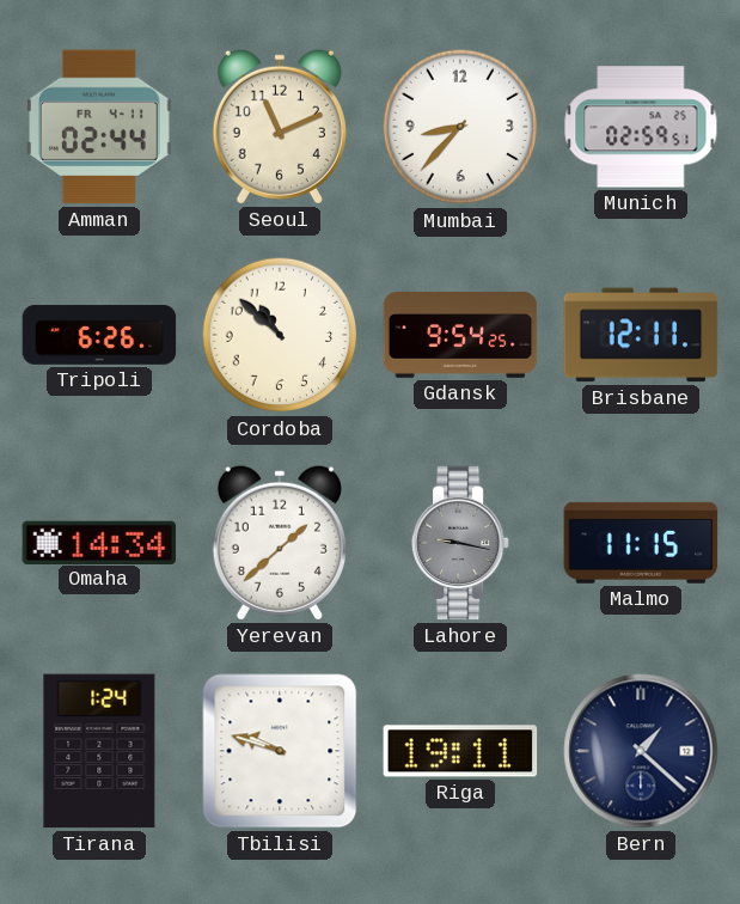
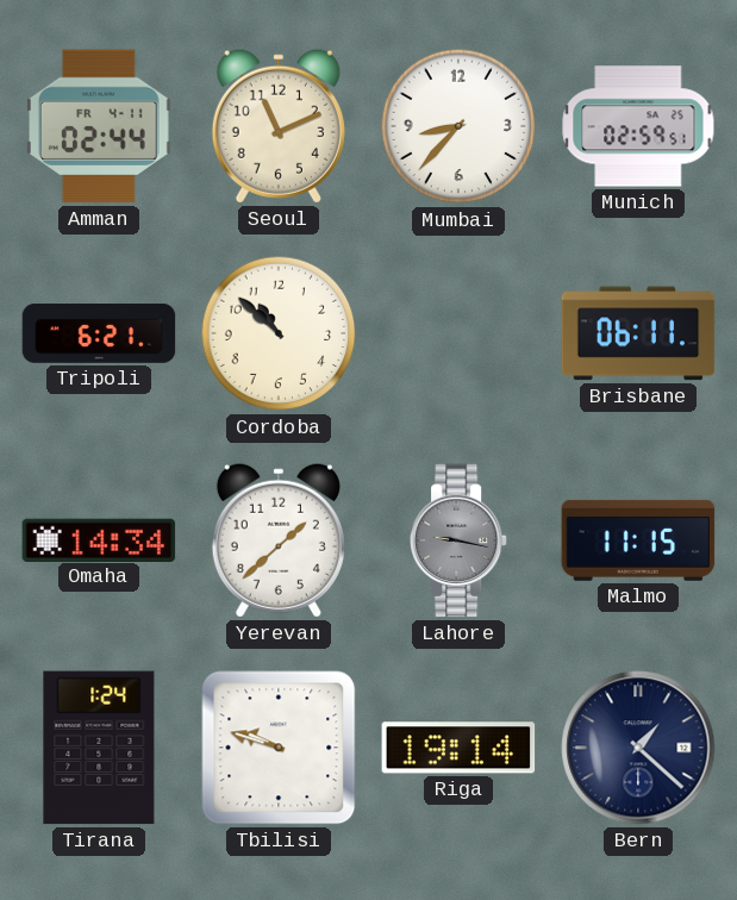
Tripoli: 6:26 -> 6:21 (99, 333)
Gdansk: 9:54 -> none (460, 336)
Brisbane: 12:11 -> 06:11 (638, 333)
Riga: 19:11 -> 19:14 (458, 748)
